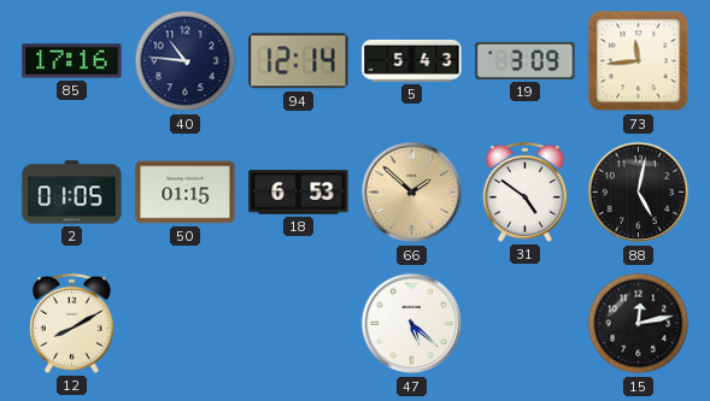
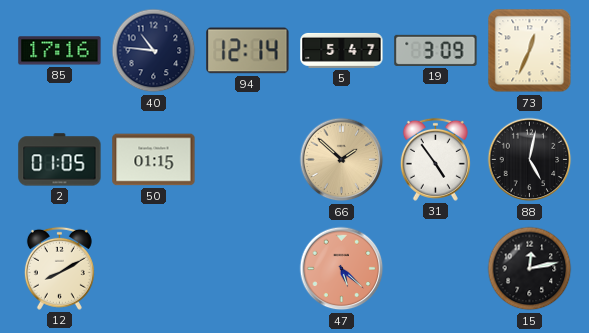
5: 5:43 -> 5:47 (342, 50)
73: 11:44 -> 12:34 (530, 51)
18: 6:53 -> none (299, 193)
31: 4:51 -> 4:54 (435, 159)
47 dial: white -> salmon (342, 269)
